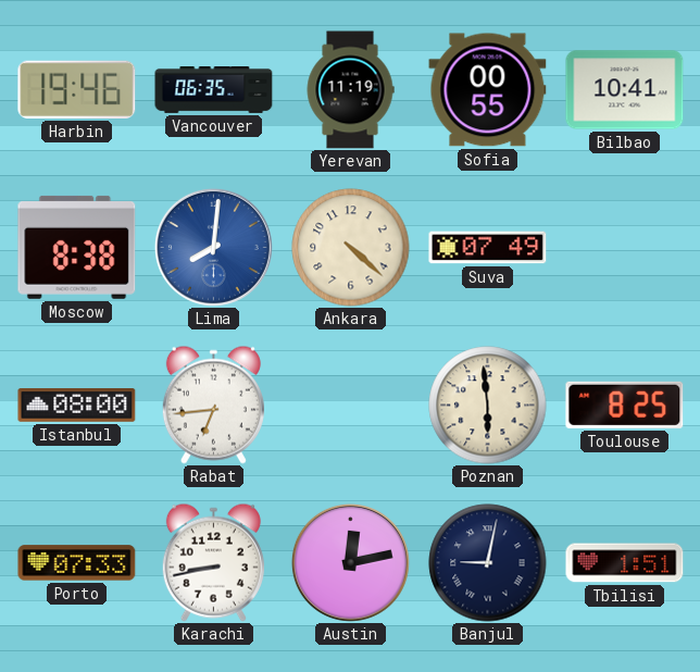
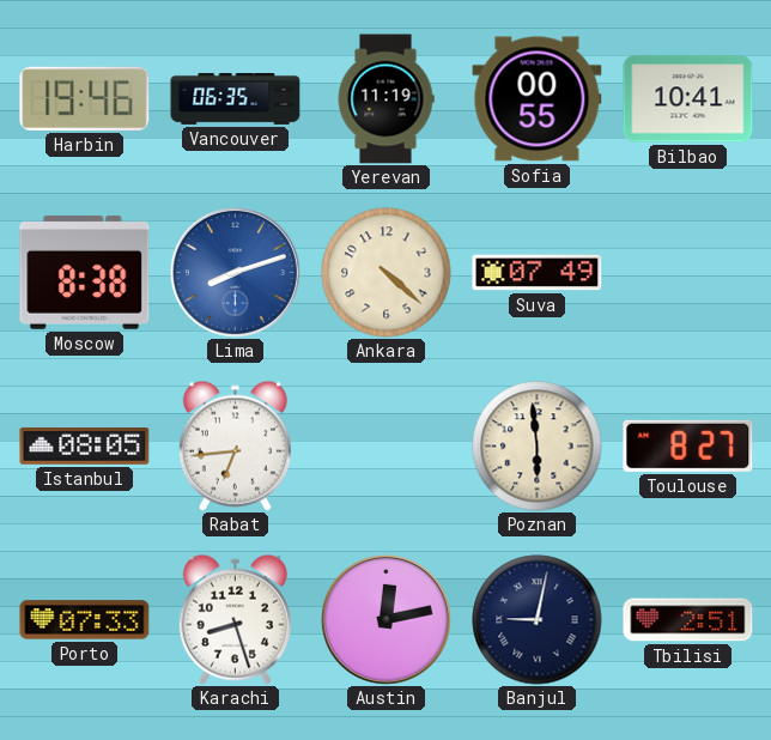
Lima: 8:01 -> 8:12 (235, 272)
Istanbul: 08:00 -> 08:05 (85, 447)
Toulouse: 8:25 -> 8:27 (688, 445)
Karachi: 8:43 -> 8:27 (235, 619)
Tbilisi: 1:51 -> 2:51 (688, 620)
